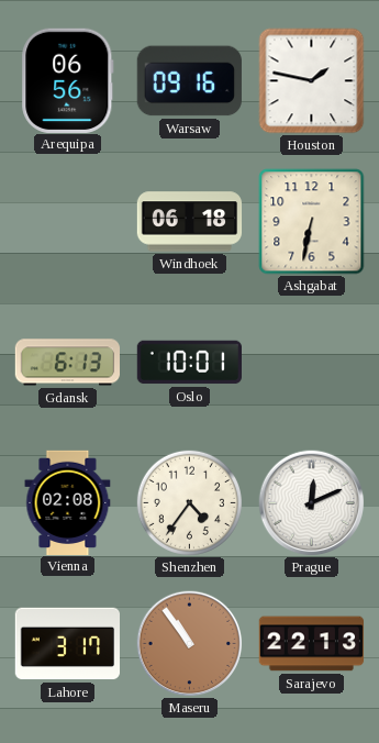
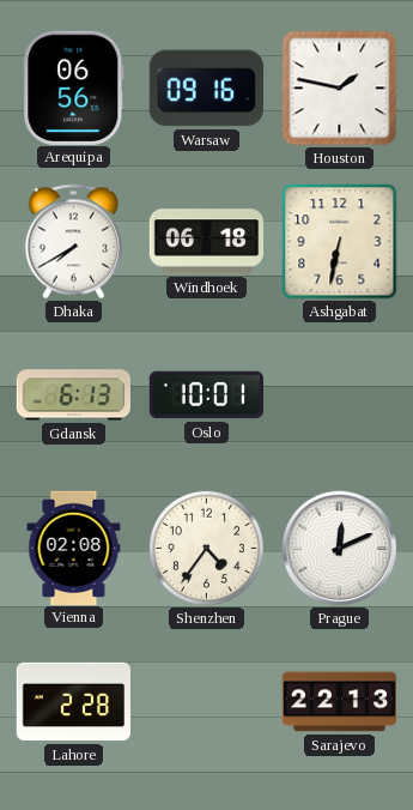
Dhaka: none -> 7:40 (73, 242)
Lahore: 3:17 -> 2:28 (73, 702)
Maseru: 10:54 -> none (190, 644)
